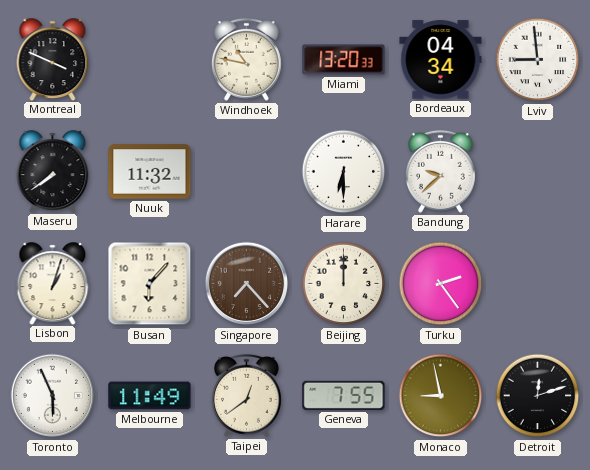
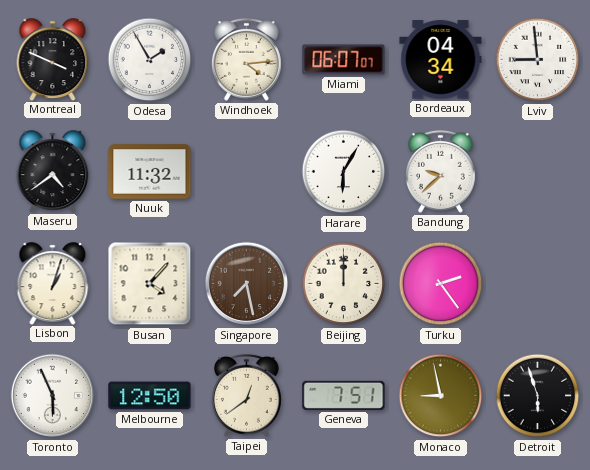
Odesa: none -> 1:55 (150, 60)
Windhoek: 10:47 -> 4:14 (246, 59)
Miami: 13:20 -> 06:07 (344, 60)
Maseru: 7:39 -> 4:39 (53, 171)
Harare: 6:30 -> 6:05 (344, 172)
Busan: 6:07 -> 4:07 (150, 284)
Singapore: 7:23 -> 7:28 (247, 284)
Melbourne: 11:49 -> 12:50 (150, 396)
Geneva: 7:55 -> 7:51 (344, 395)
Detroit: 12:12 -> 5:57 (538, 396)
